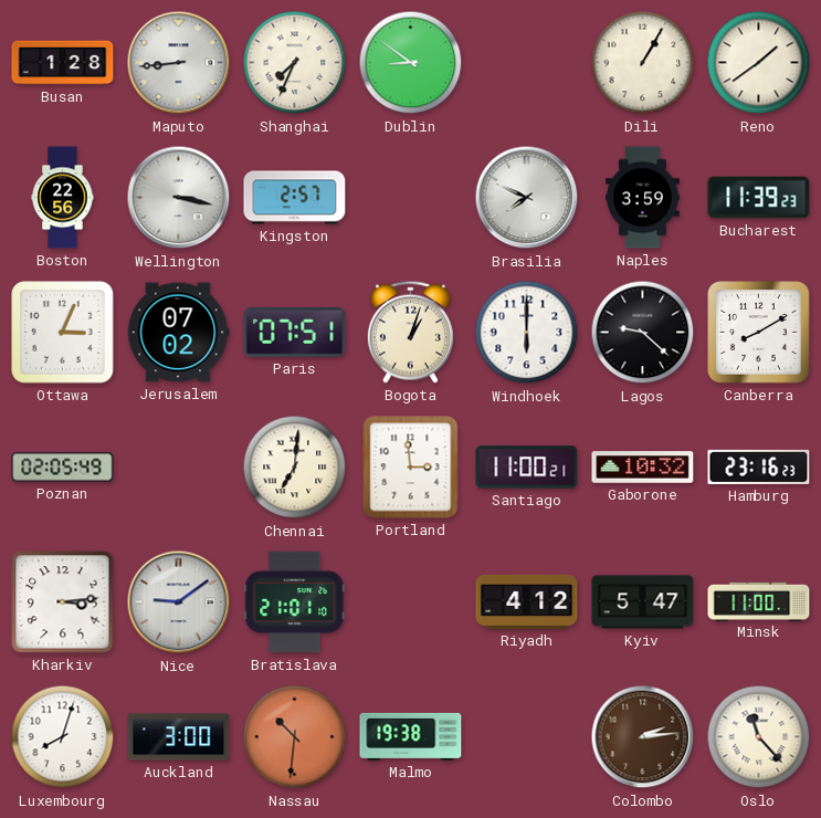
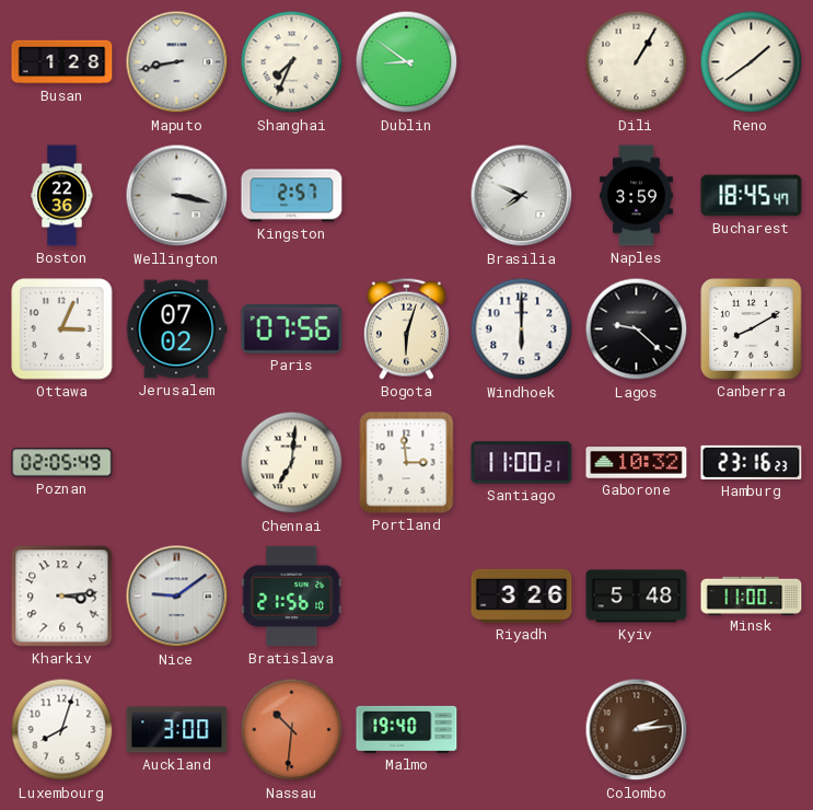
Maputo: 8:44 -> 8:43 (177, 62)
Boston: 22:56 -> 22:36 (62, 196)
Bucharest: 11:39 -> 18:45 (752, 196)
Paris: 07:51 -> 07:56 (292, 329)
Bogota: 1:03 -> 6:03 (406, 328)
Bratislava: 21:01 -> 21:56 (292, 597)
Riyadh: 4:12 -> 3:26 (522, 595)
Kyiv: 5:47 -> 5:48 (637, 597)
Malmo: 19:38 -> 19:40 (407, 729)
Oslo: 11:23 -> none (759, 737)
